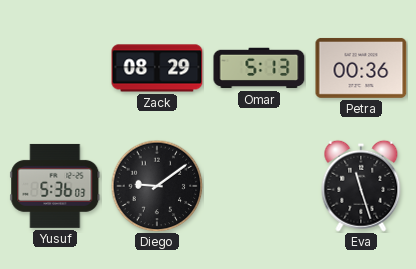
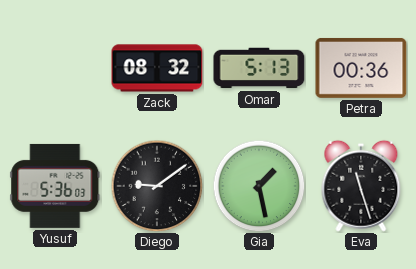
Zack: 08:29 -> 08:32 (157, 68)
Gia: none -> 1:28 (259, 186)
